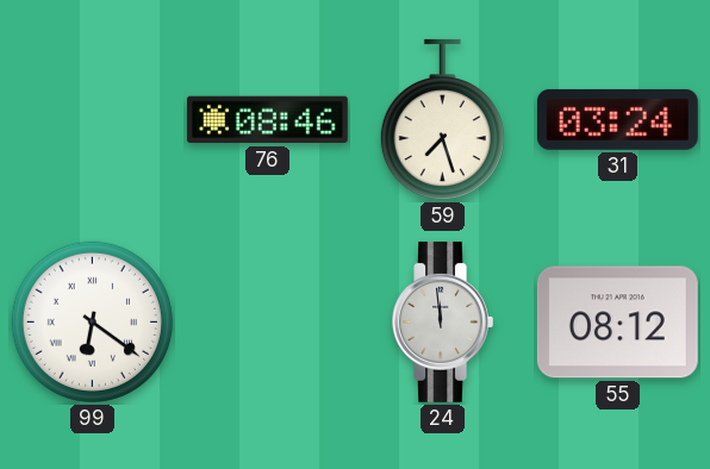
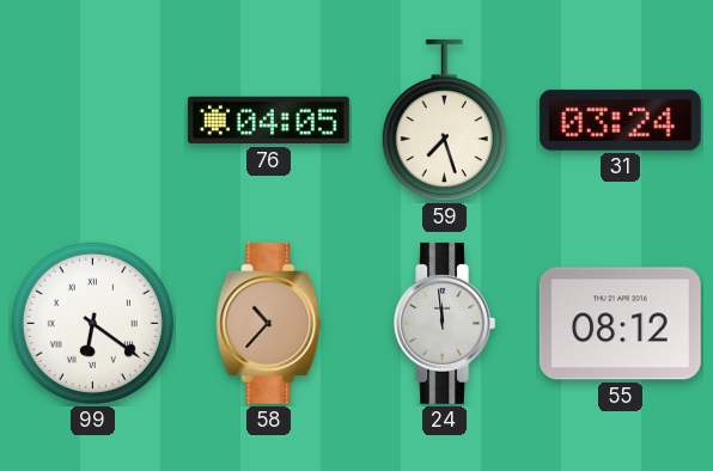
76: 08:46 -> 04:05 (268, 121)
58: none -> 10:37 (269, 323)
